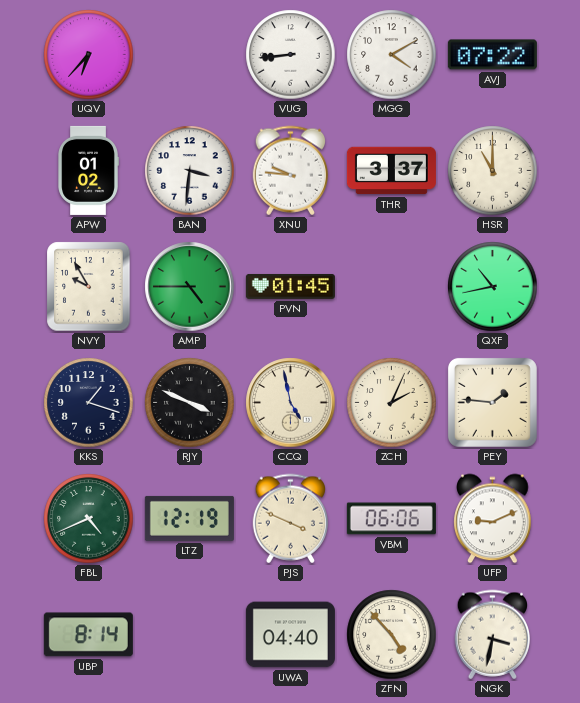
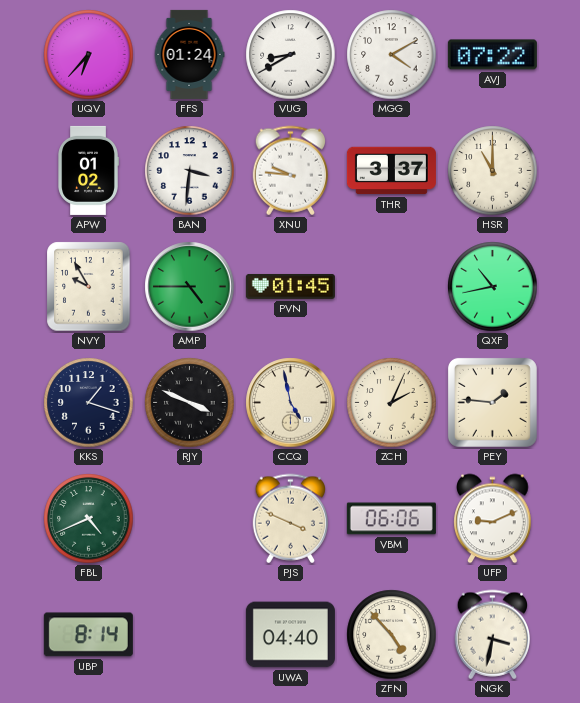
FFS: none -> 01:24 (189, 54)
VUG: 8:44 -> 8:40 (291, 55)
LTZ: 12:19 -> none (189, 518)
